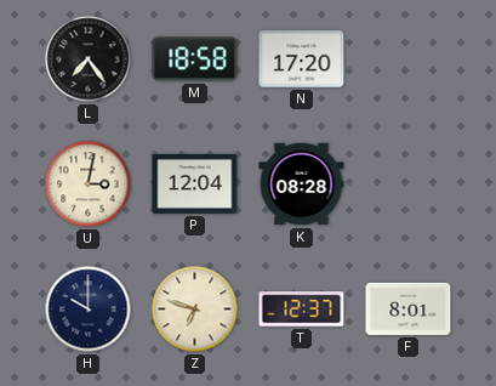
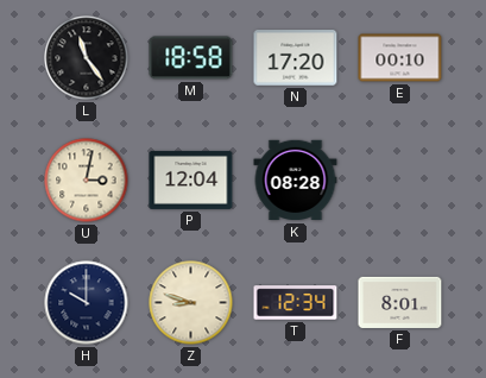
L: 7:24 -> 11:24 (87, 58)
E: none -> 00:10 (400, 58)
Z: 6:48 -> 8:48 (191, 303)
T: 12:37 -> 12:34 (296, 303)
